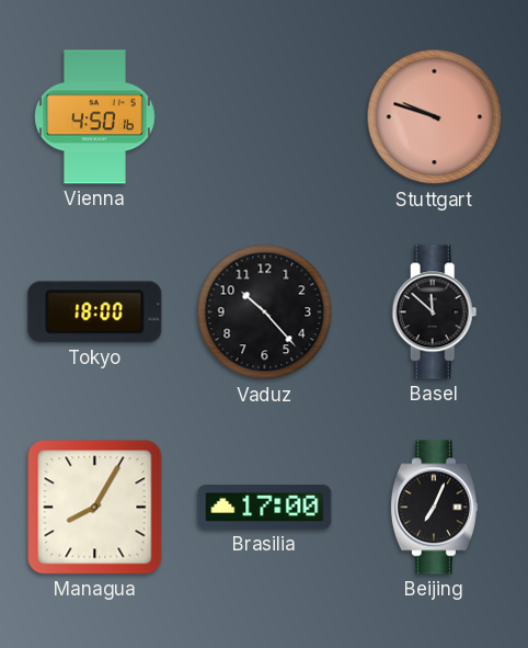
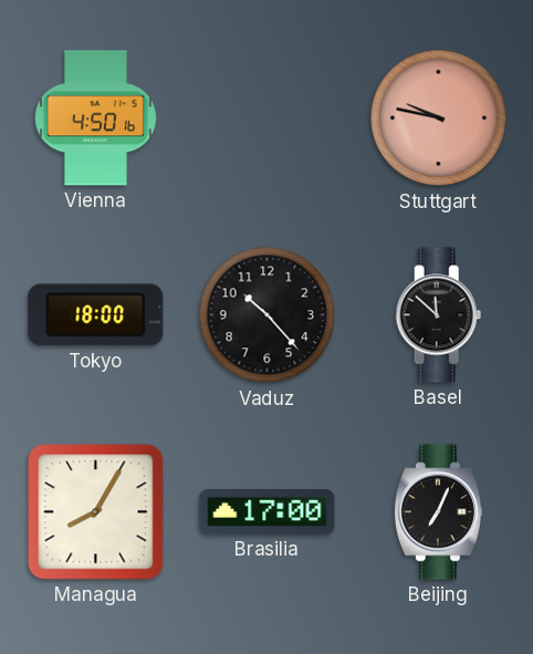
Stuttgart: 9:48 -> 9:47 (439, 118)
